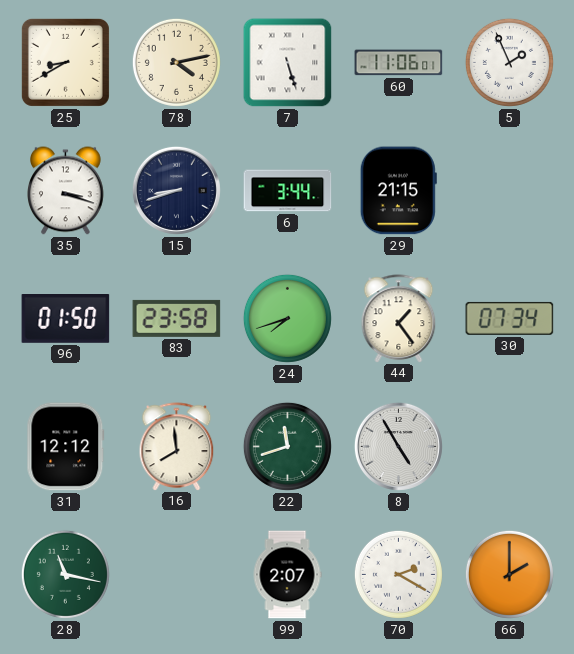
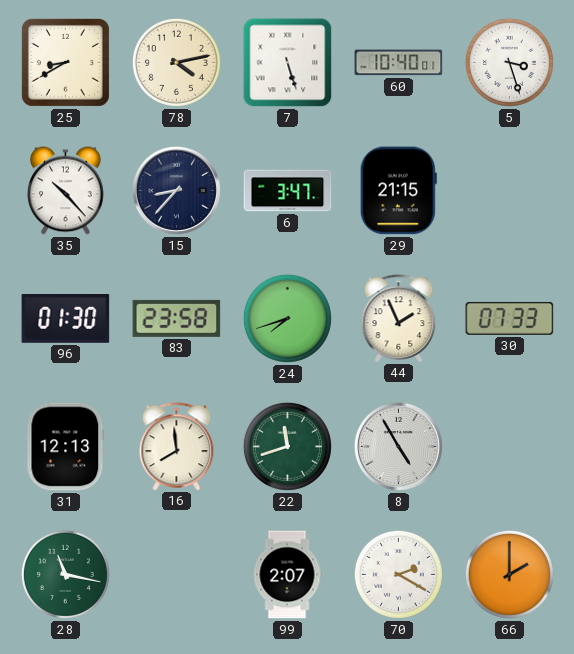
60: 11:06 -> 10:40 (399, 63)
5: 1:56 -> 3:27 (509, 62)
35: 3:18 -> 10:23 (66, 191)
15: 8:42 -> 8:37 (176, 190)
6: 3:44 -> 3:47 (288, 191)
96: 01:50 -> 01:30 (66, 319)
44: 1:24 -> 1:56 (399, 318)
30: 07:34 -> 07:33 (510, 318)
31: 12:12 -> 12:13 (66, 447)
